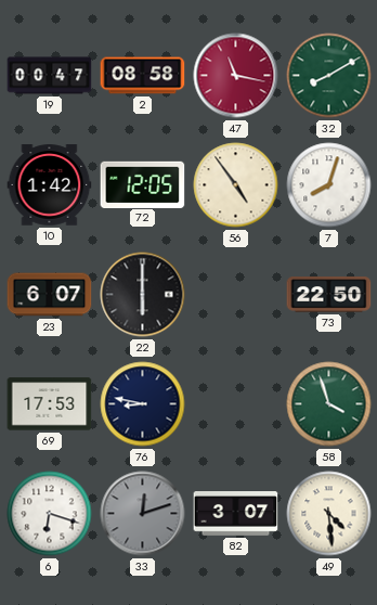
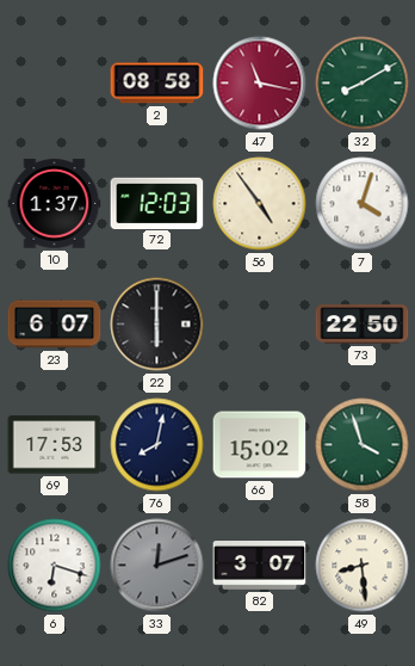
19: 00:47 -> none (50, 76)
10: 1:42 -> 1:37 (55, 204)
72: 12:05 -> 12:03 (157, 203)
7: 8:03 -> 4:03 (363, 204)
76: 8:47 -> 8:02 (157, 445)
66: none -> 15:02 (260, 445)
49: 4:29 -> 8:29 (363, 566)
